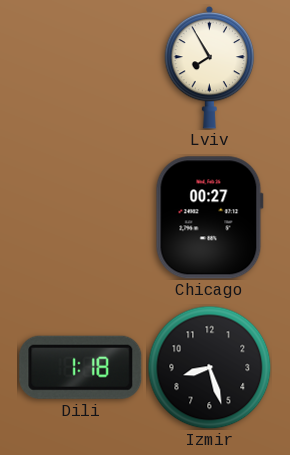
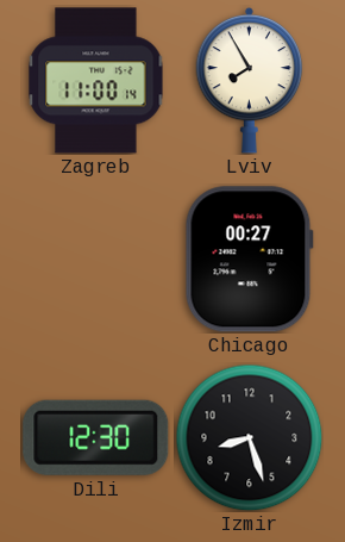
Zagreb: none -> 11:00 (96, 81)
Dili: 1:18 -> 12:30 (96, 437)
